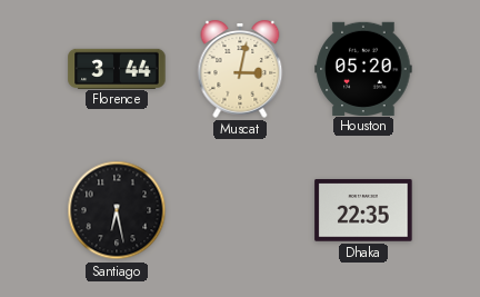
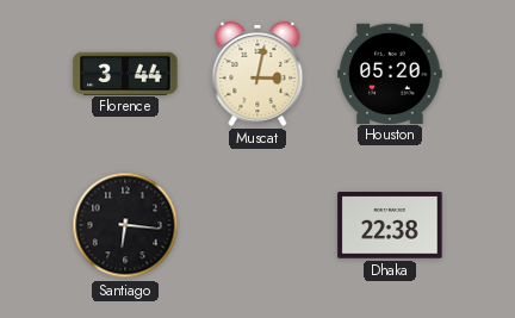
Santiago: 6:28 -> 6:16 (125, 225)
Dhaka: 22:35 -> 22:38 (390, 225)
